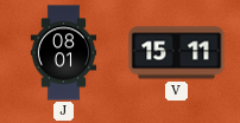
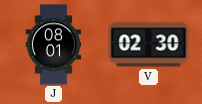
V: 15:11 -> 02:30 (149, 45)
